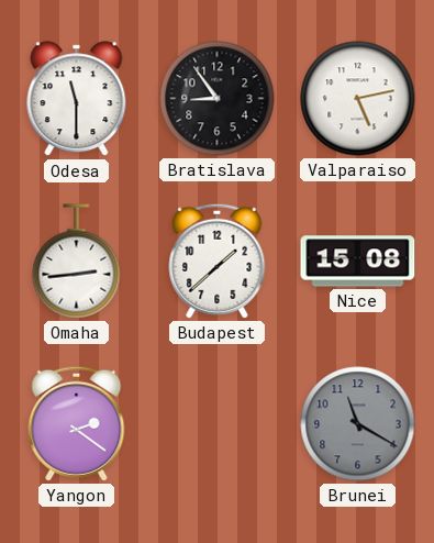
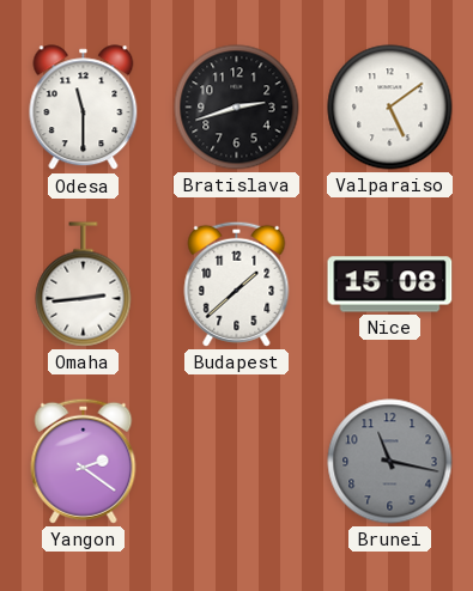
Bratislava: 8:54 -> 2:42 (237, 108)
Valparaiso: 5:13 -> 5:09 (390, 108)
Brunei: 11:20 -> 11:17 (390, 462)
